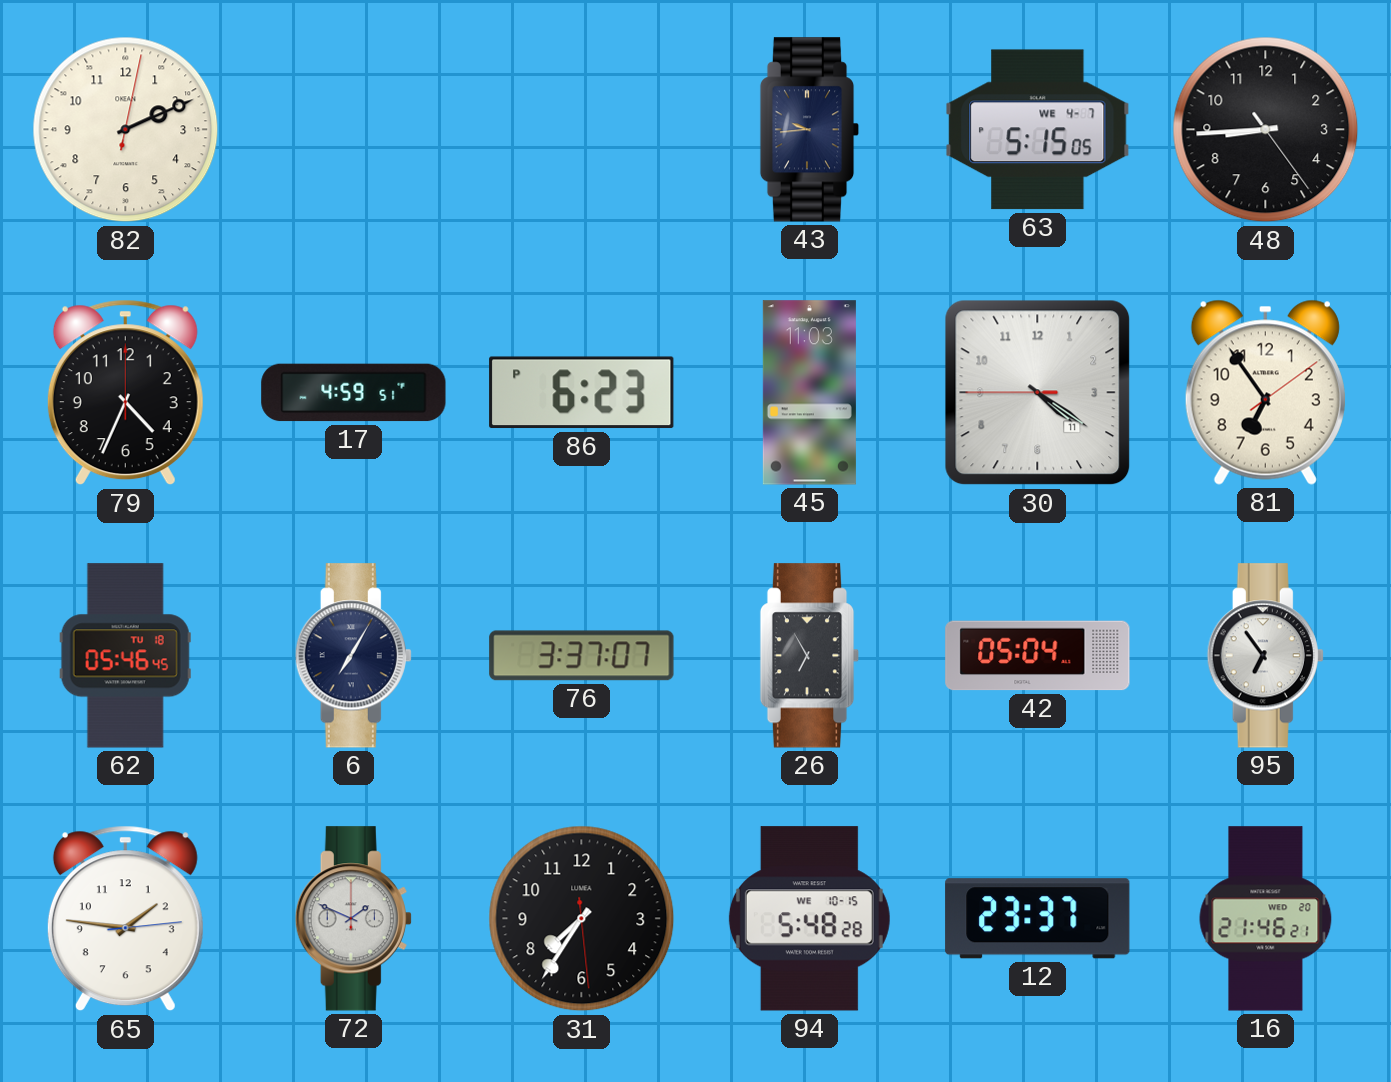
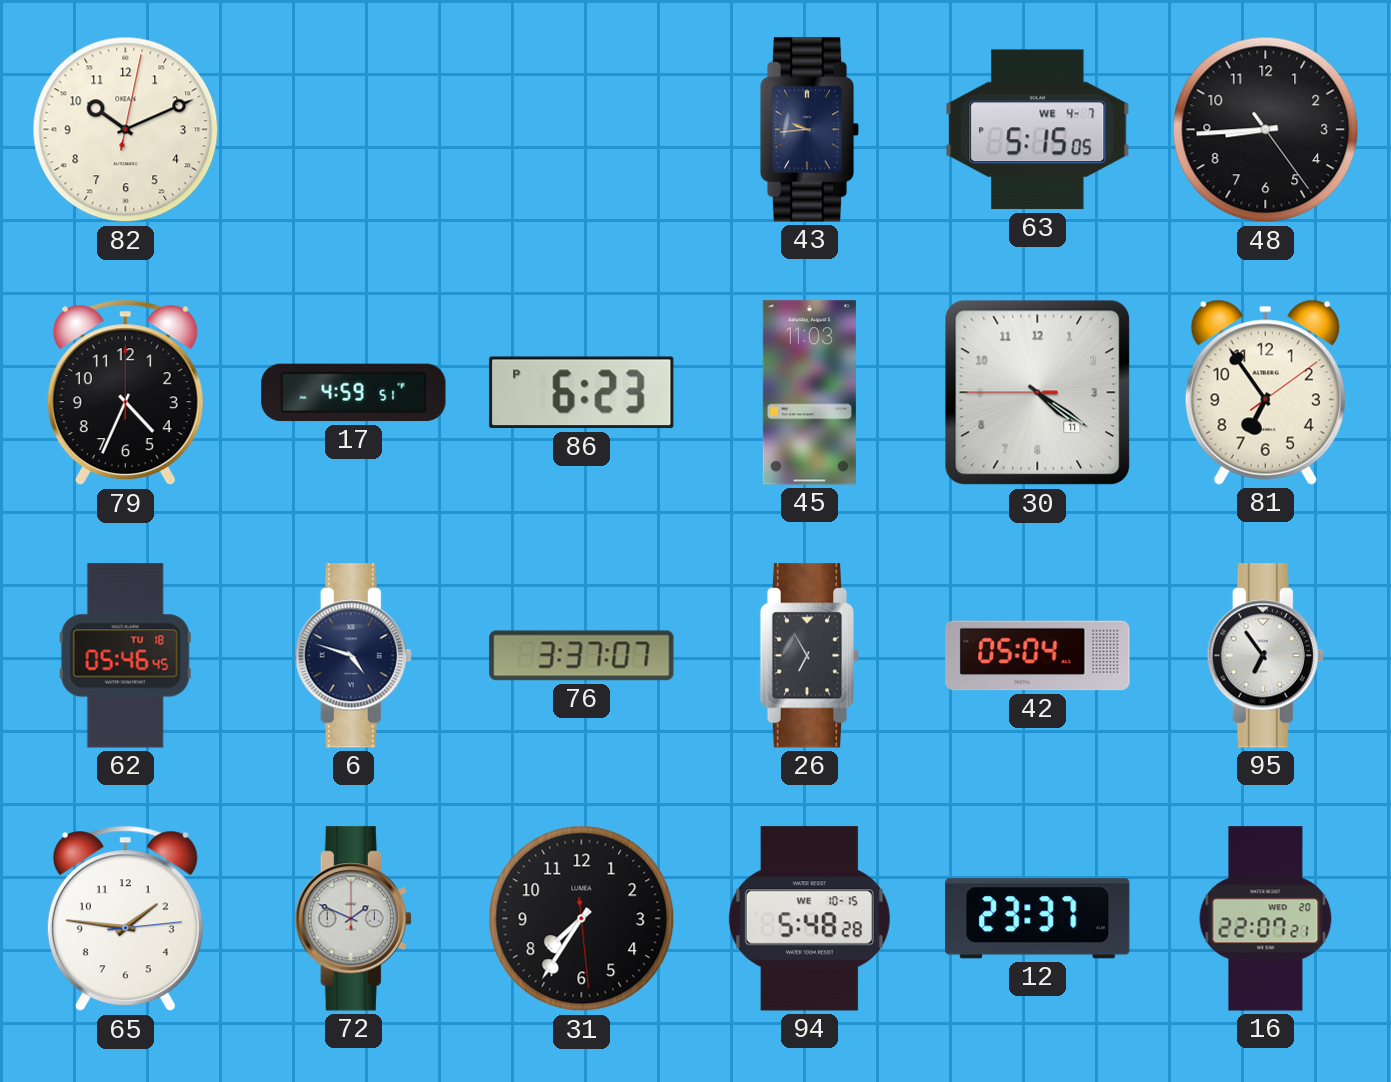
82: 2:11 -> 10:11 (126, 130)
6: 7:05 -> 4:48 (353, 656)
16: 21:46 -> 22:07 (1266, 919)
